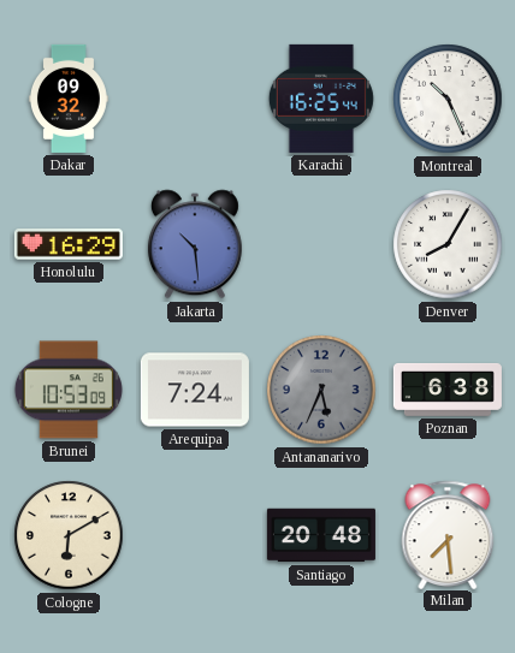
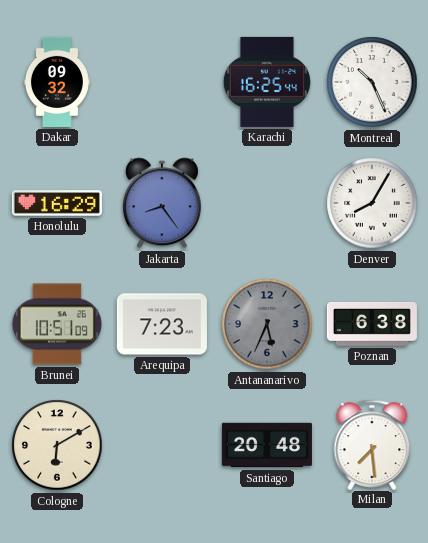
Jakarta: 10:29 -> 8:24 (162, 203)
Brunei: 10:53 -> 10:51 (57, 324)
Arequipa: 7:24 -> 7:23 (162, 324)
